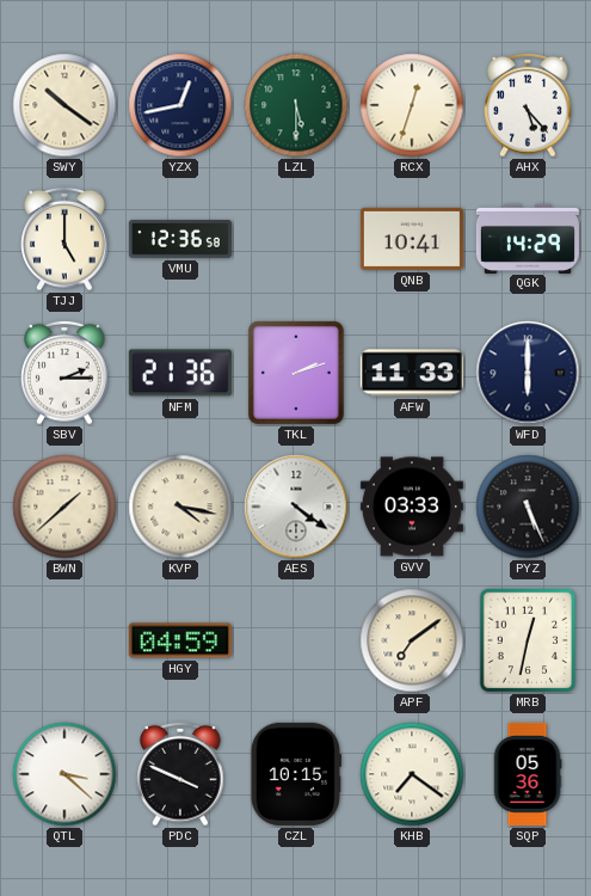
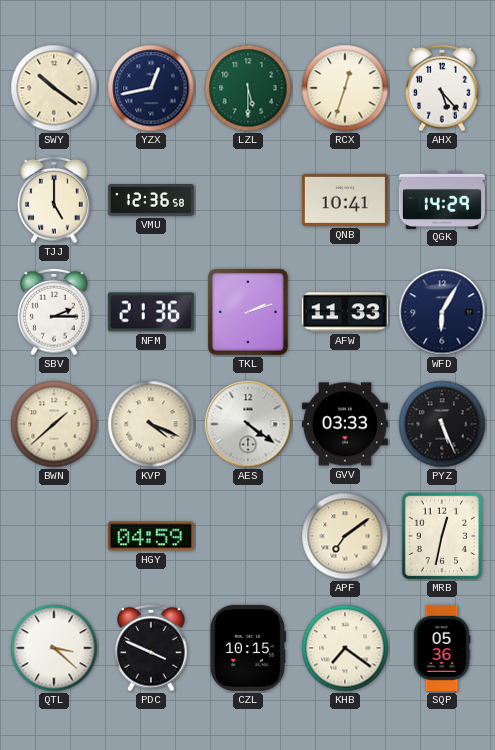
WFD: 6:00 -> 6:05 (442, 312)
KVP: 4:17 -> 4:19 (151, 424)
